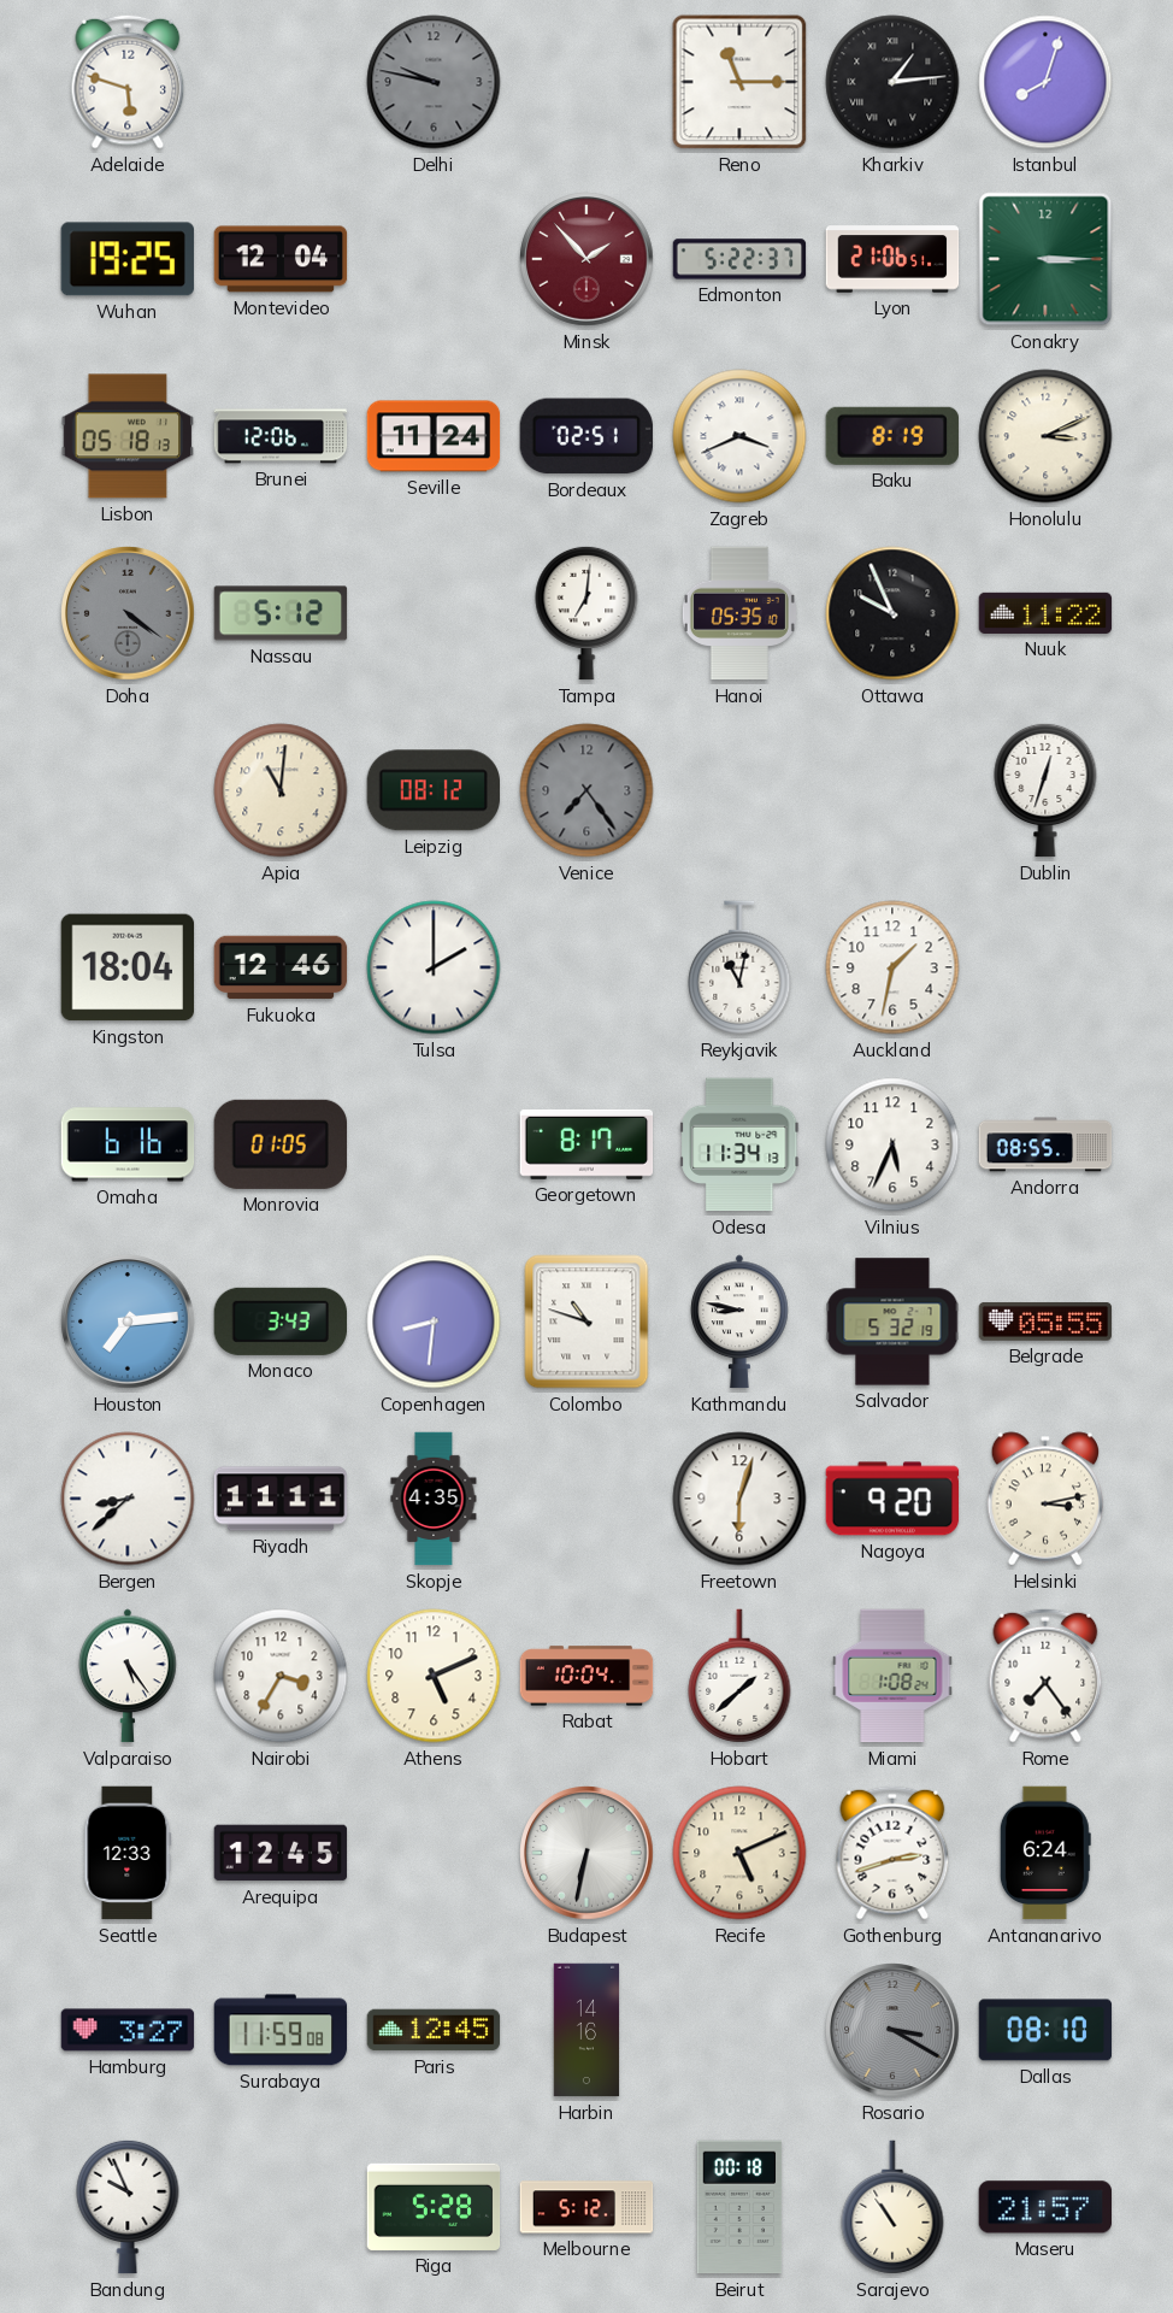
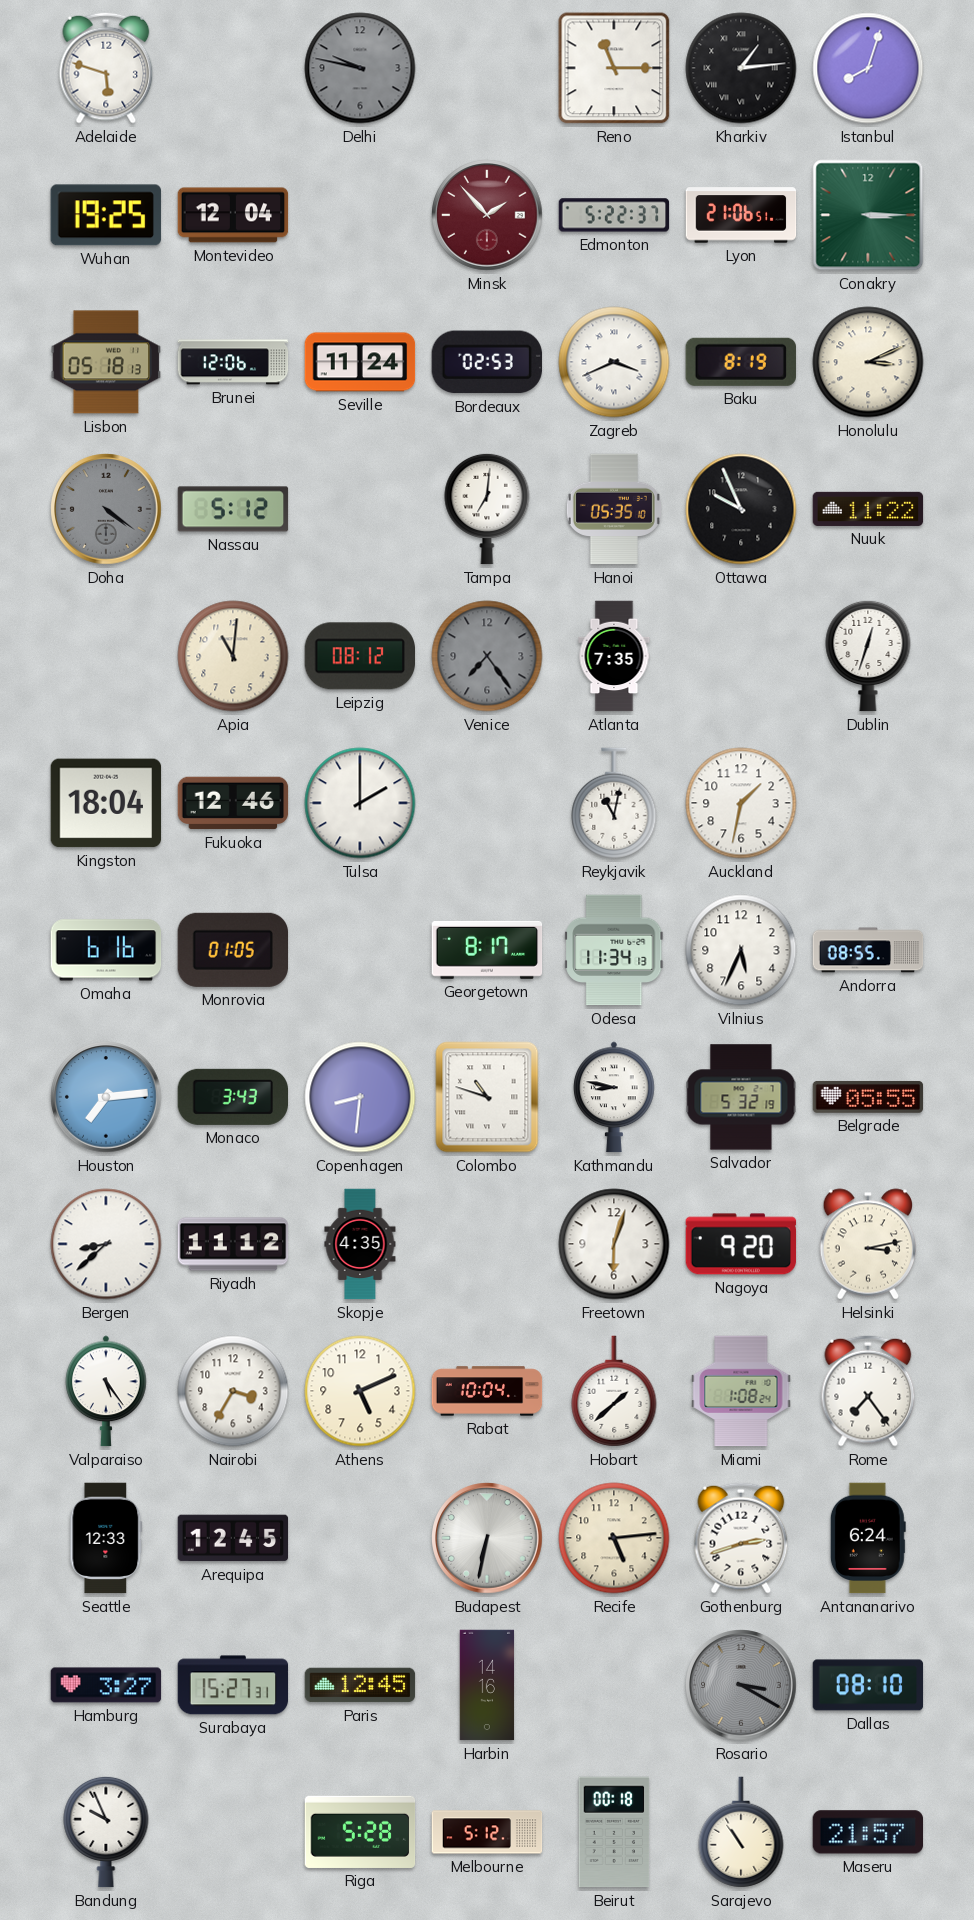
Bordeaux: 02:51 -> 02:53 (487, 362)
Atlanta: none -> 7:35 (614, 656)
Riyadh: 11:11 -> 11:12 (233, 1244)
Recife: 5:11 -> 5:14 (614, 1538)
Surabaya: 11:59 -> 15:27 (233, 1685)
